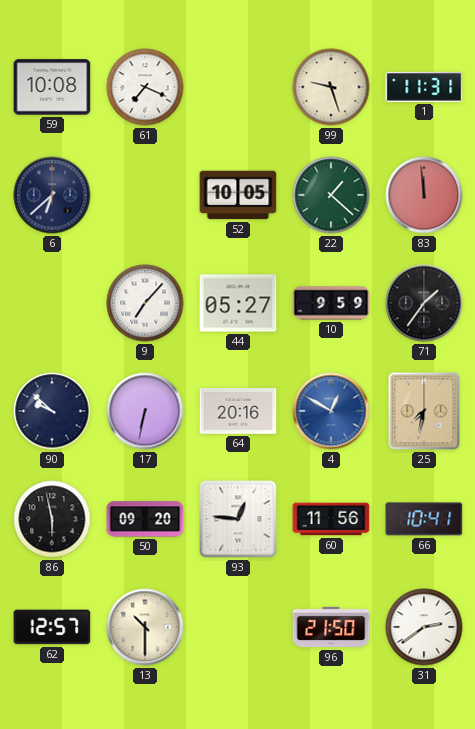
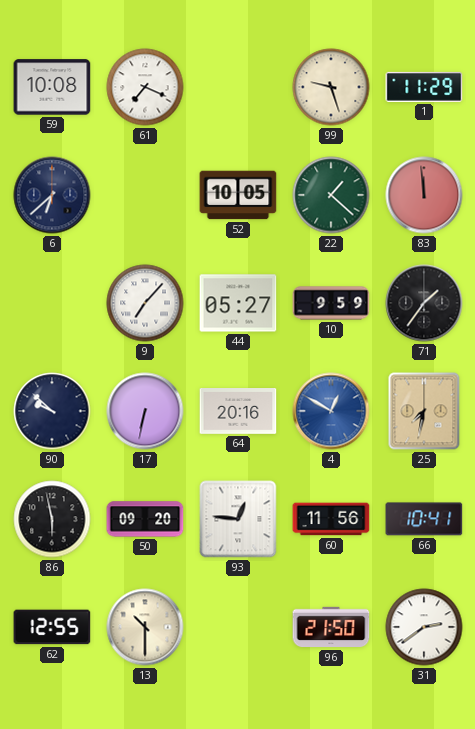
1: 11:31 -> 11:29 (424, 87)
62: 12:57 -> 12:55 (52, 627)
